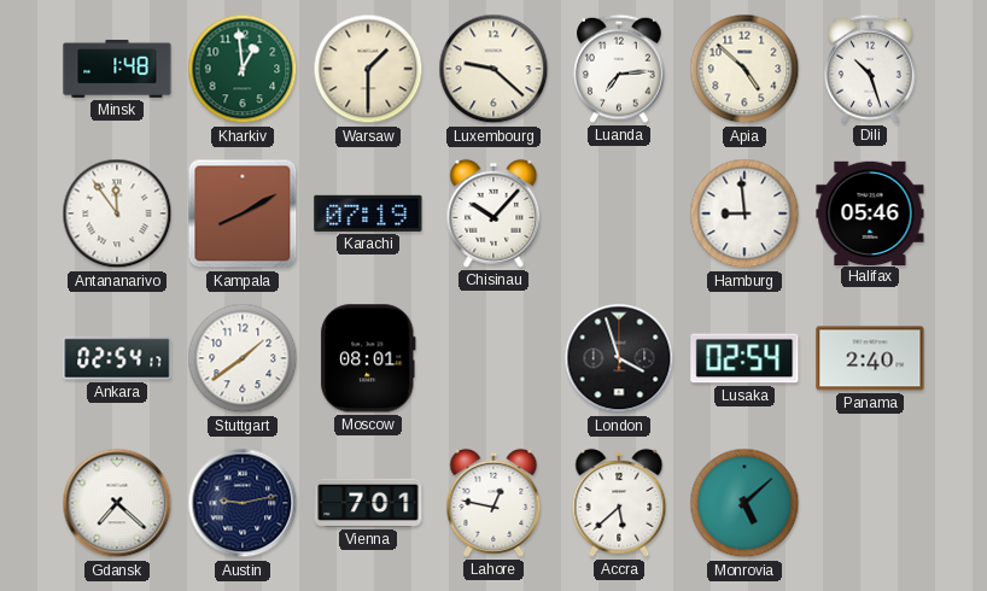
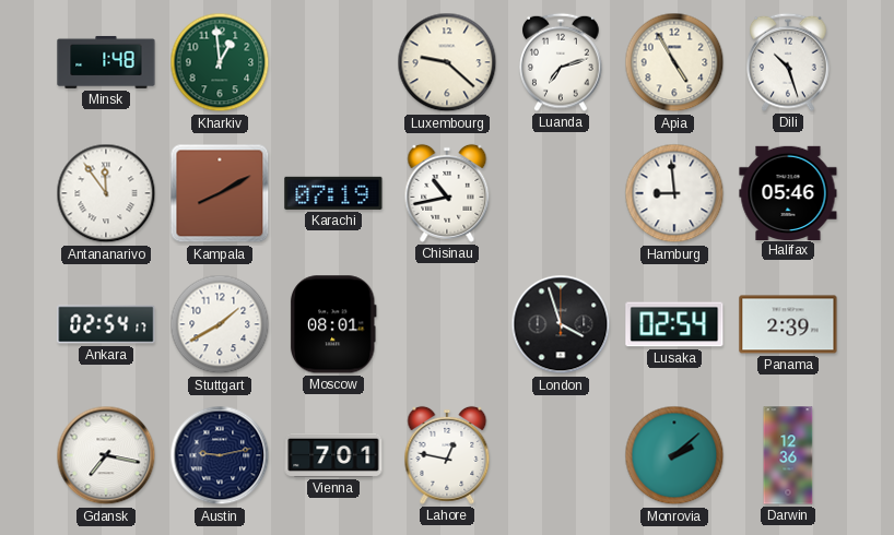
Warsaw: 1:30 -> none (368, 69)
Luanda: 7:14 -> 7:12 (562, 62)
Apia: 4:52 -> 4:55 (674, 62)
Chisinau: 10:07 -> 10:43 (447, 193)
Stuttgart: 1:39 -> 1:40 (220, 324)
Panama: 2:40 -> 2:39 (788, 324)
Gdansk: 7:22 -> 7:17 (106, 455)
Accra: 5:38 -> none (619, 503)
Monrovia: 5:08 -> 2:08 (674, 455)
Darwin: none -> 12:36 (788, 455)
